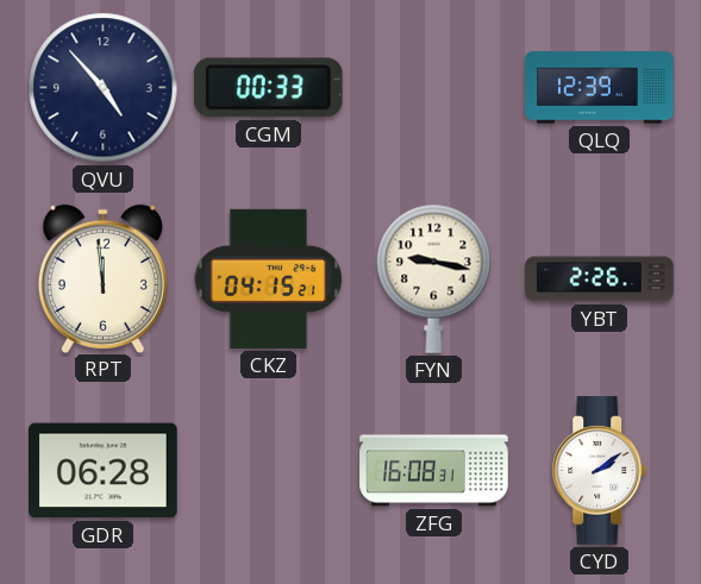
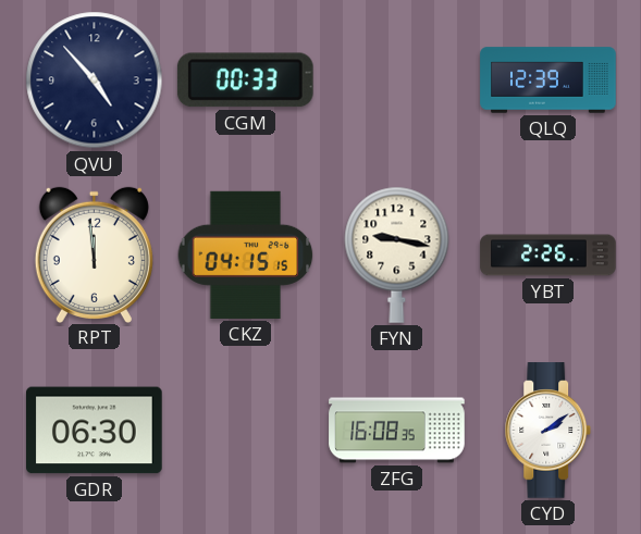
CKZ: 04:15:21 -> 04:15:15 (246, 254)
GDR: 06:28 -> 06:30 (95, 431)
ZFG: 16:08:31 -> 16:08:35 (397, 431)
